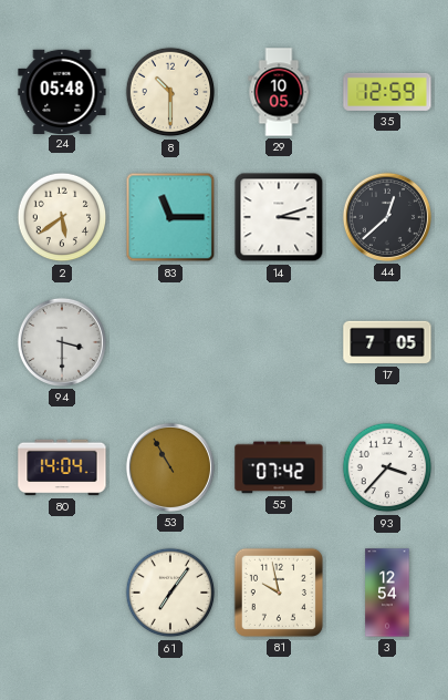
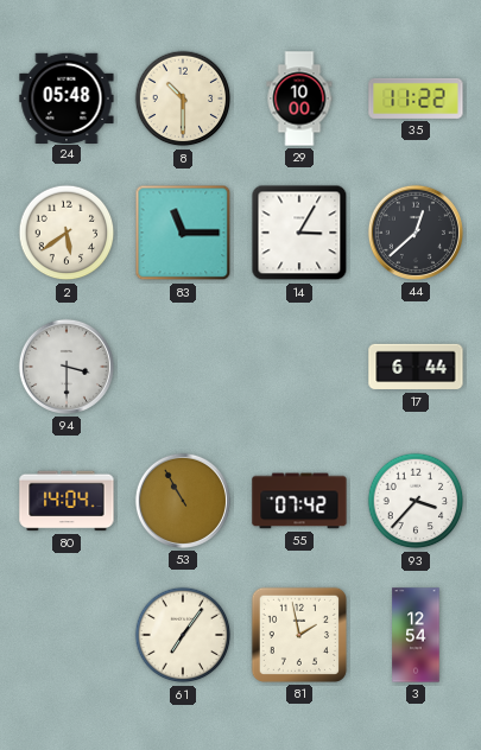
29: 10:05 -> 10:00 (299, 98)
35: 12:59 -> 11:22 (416, 98)
14: 3:12 -> 3:05 (299, 233)
17: 7:05 -> 6:44 (416, 367)
81: 9:58 -> 1:58 (299, 635)
